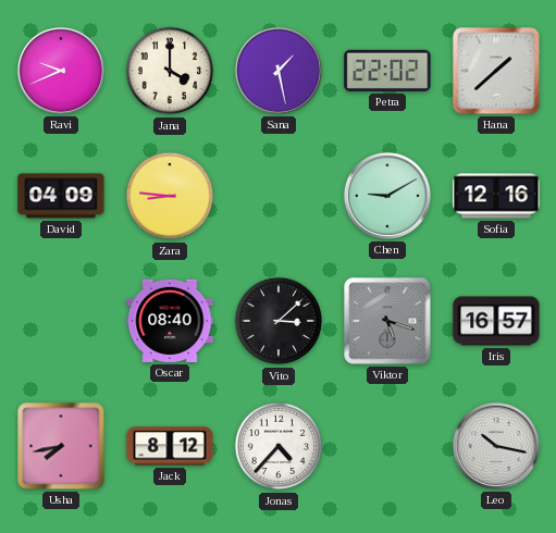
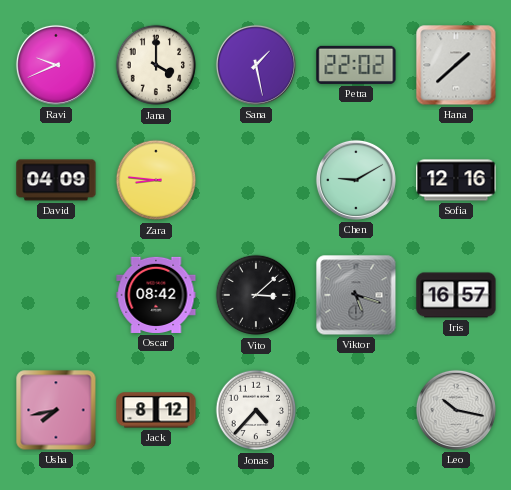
Oscar: 08:40 -> 08:42 (156, 295)
